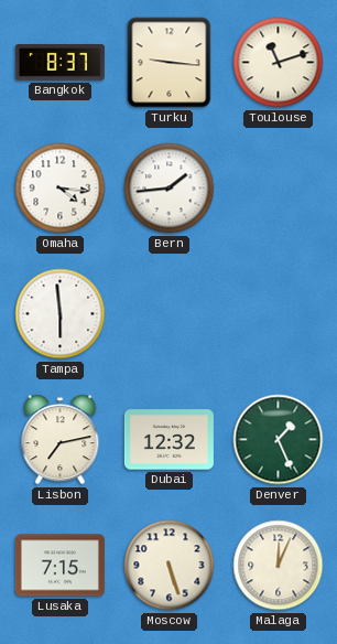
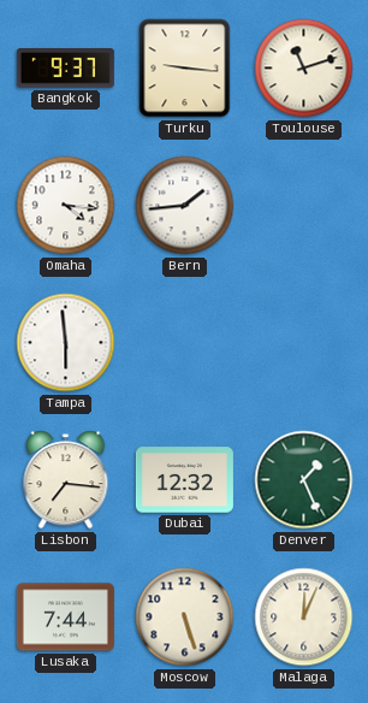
Bangkok: 8:37 -> 9:37 (65, 69)
Lisbon: 7:13 -> 7:16 (66, 480)
Lusaka: 7:15 -> 7:44 (65, 618)
